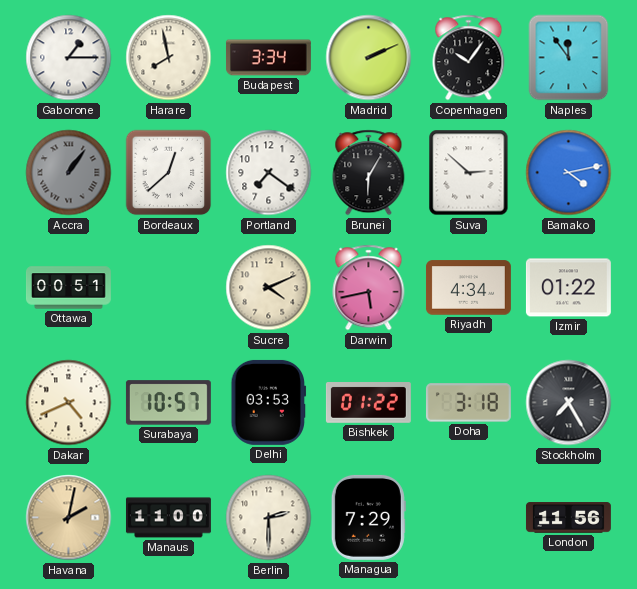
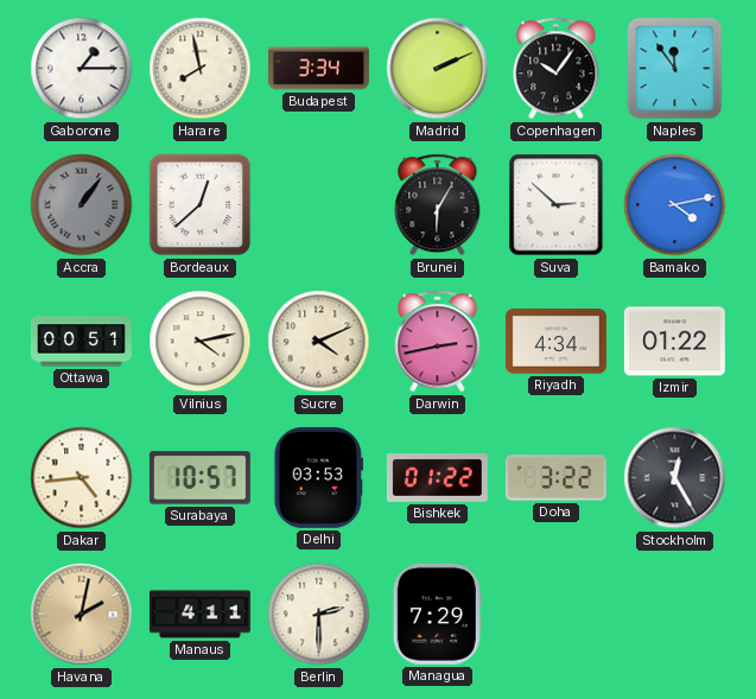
Portland: 7:21 -> none (269, 173)
Vilnius: none -> 4:13 (201, 342)
Darwin: 5:43 -> 2:43 (438, 342)
Dakar: 4:41 -> 4:44 (82, 478)
Doha: 3:18 -> 3:22 (555, 478)
Stockholm: 7:25 -> 12:25 (675, 478)
Manaus: 11:00 -> 4:11 (199, 615)
London: 11:56 -> none (568, 518)
